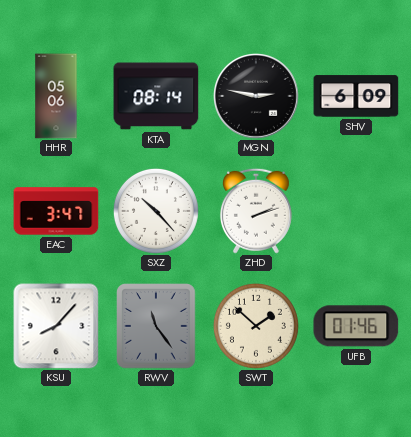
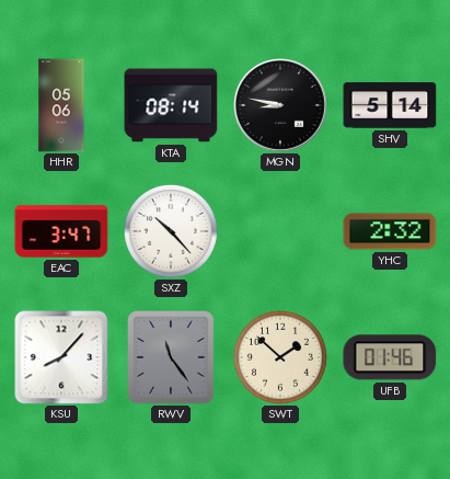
MGN: 2:47 -> 8:47 (281, 106)
SHV: 6:09 -> 5:14 (390, 105)
ZHD: 2:12 -> none (256, 211)
YHC: none -> 2:32 (390, 231)
